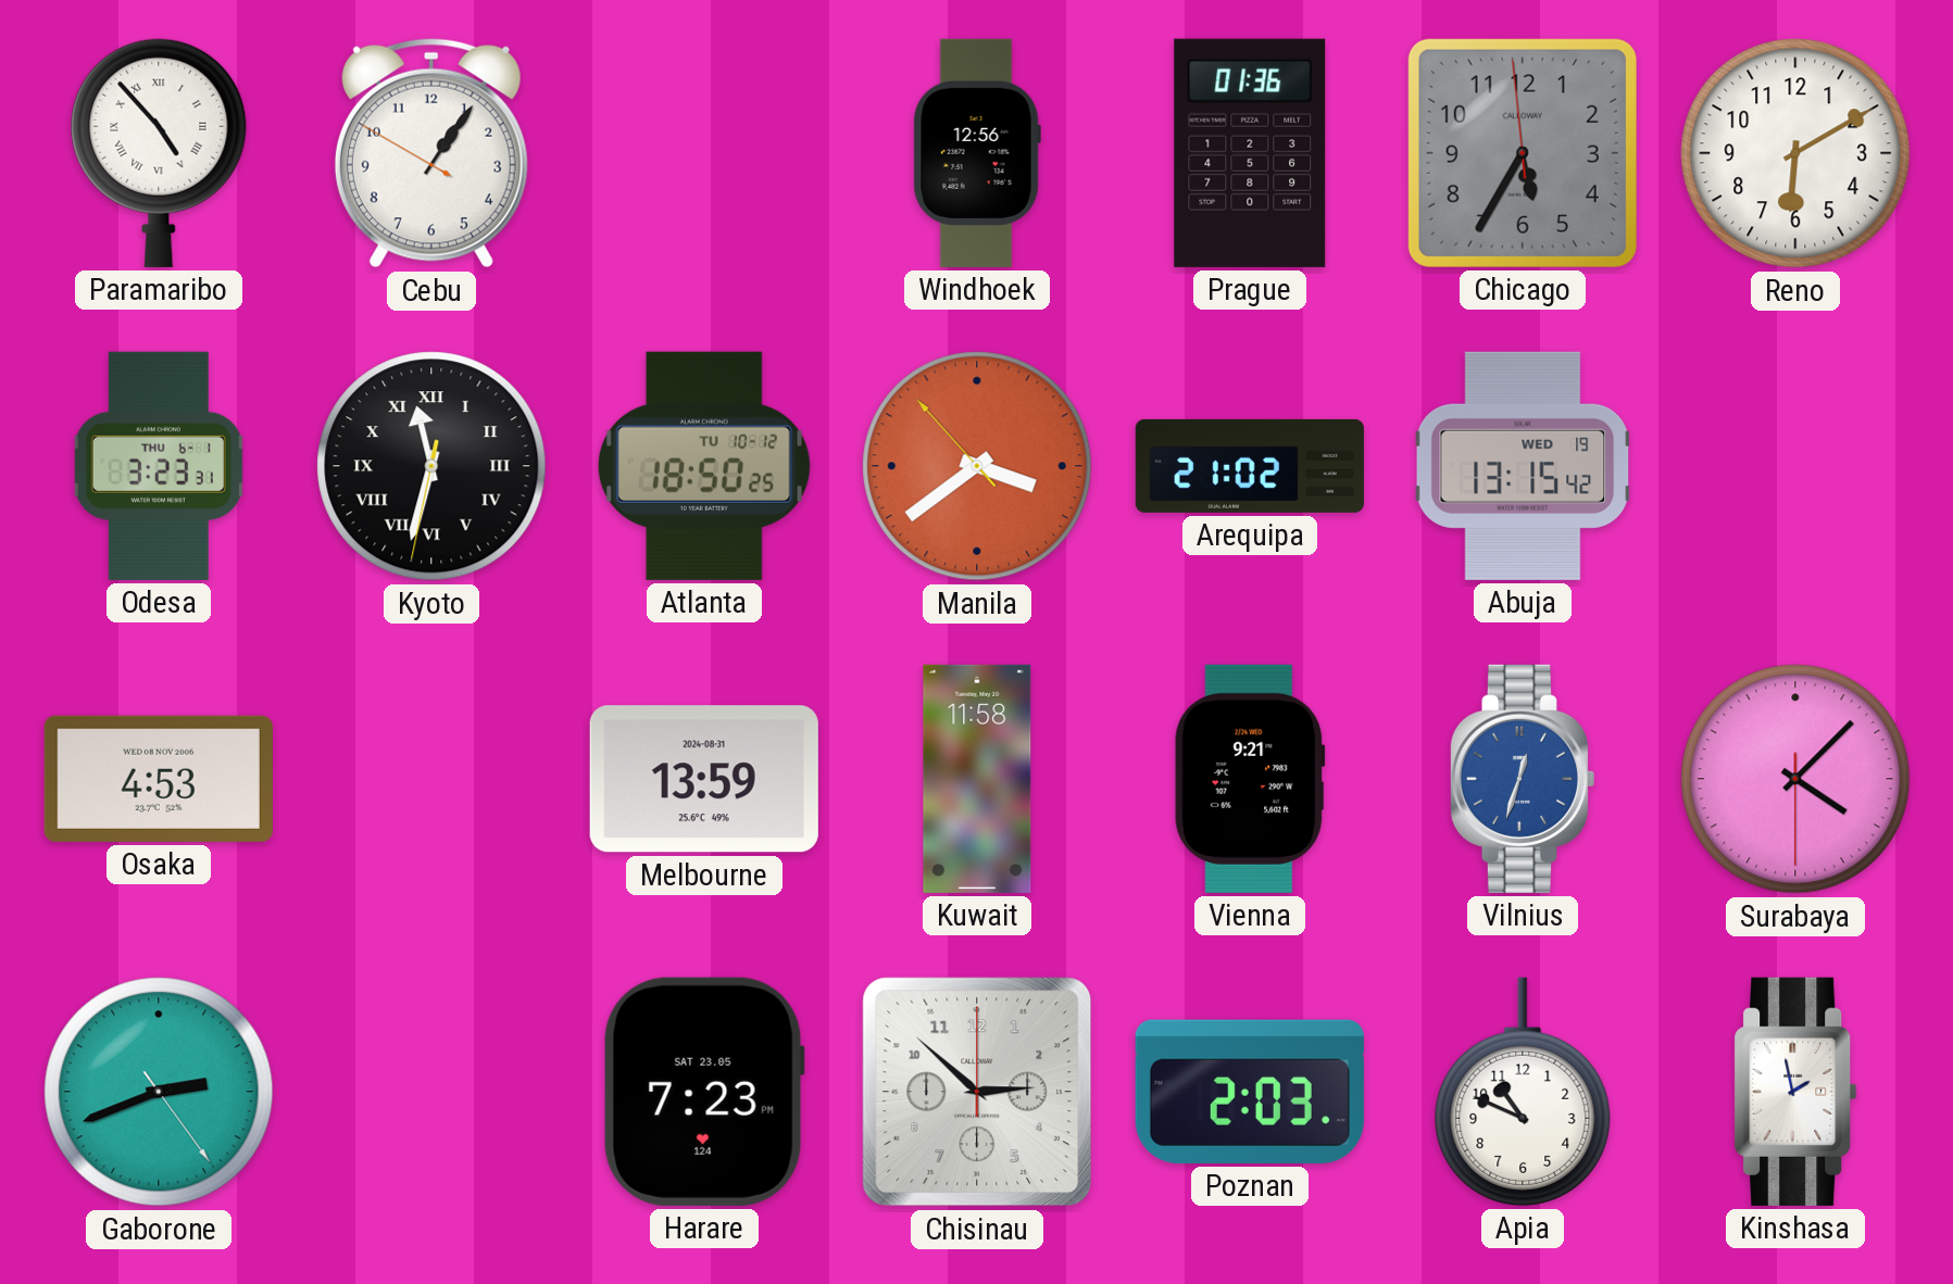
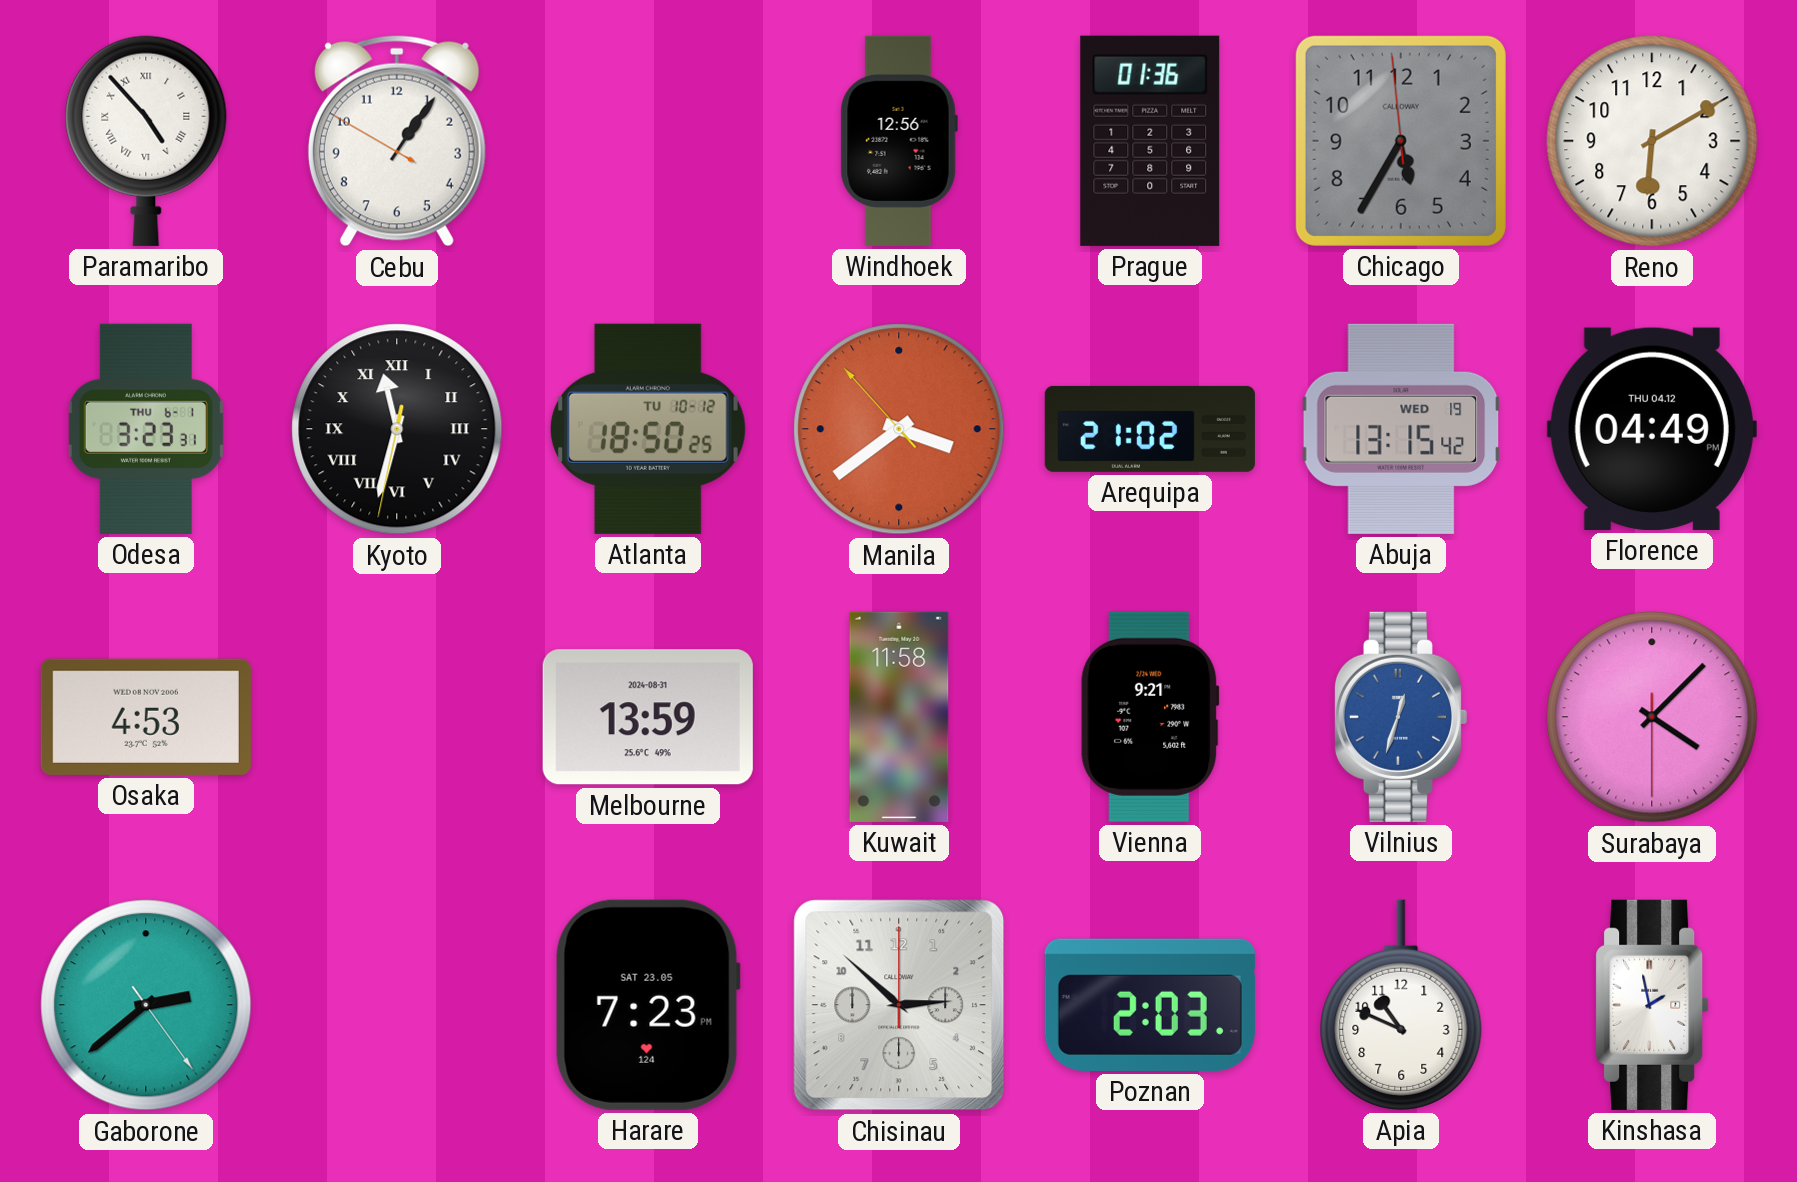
Florence: none -> 04:49 (1652, 429)
Gaborone: 2:41 -> 2:38 (146, 1005)
